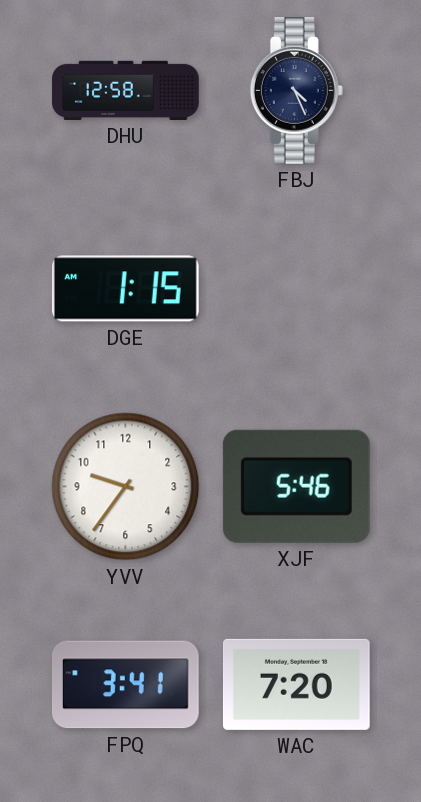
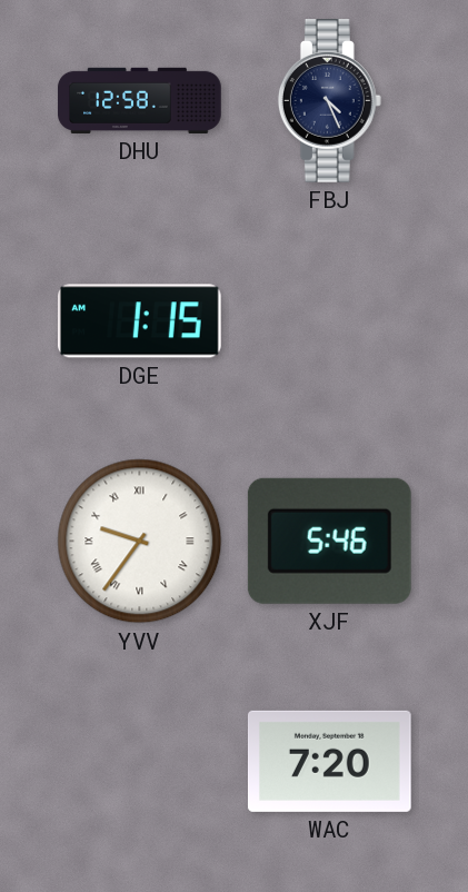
YVV numerals: Arabic -> Roman (140, 542)
FPQ: 3:41 -> none (125, 685)
